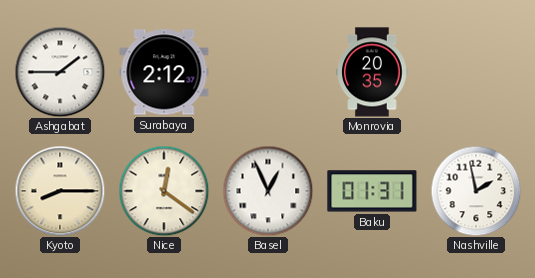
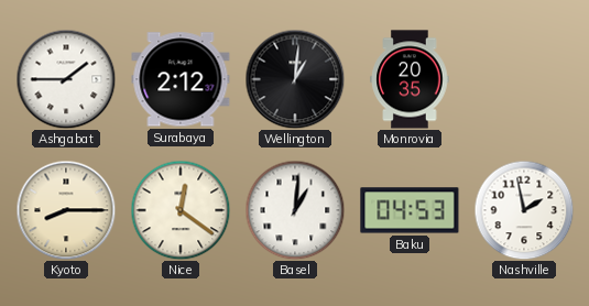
Wellington: none -> 1:01 (295, 79)
Basel: 12:56 -> 1:01 (295, 210)
Baku: 01:31 -> 04:53 (410, 210)
